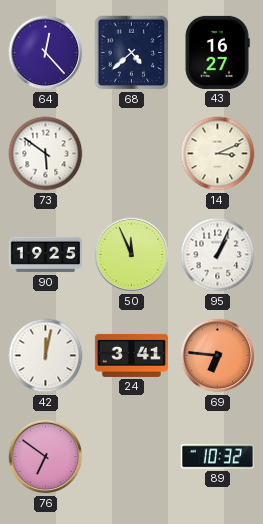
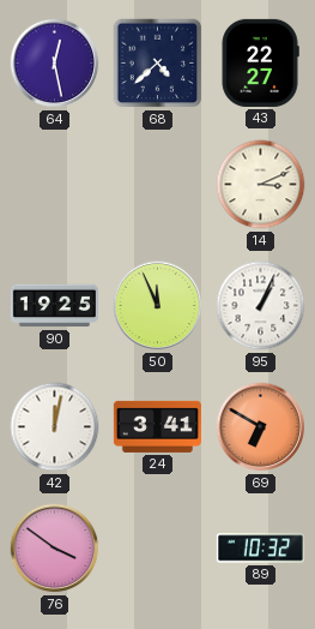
64: 12:23 -> 12:28 (55, 64)
43: 16:27 -> 22:27 (260, 62)
73: 5:51 -> none (46, 154)
69: 6:46 -> 6:50 (261, 427)
76: 6:51 -> 3:51 (55, 549)
